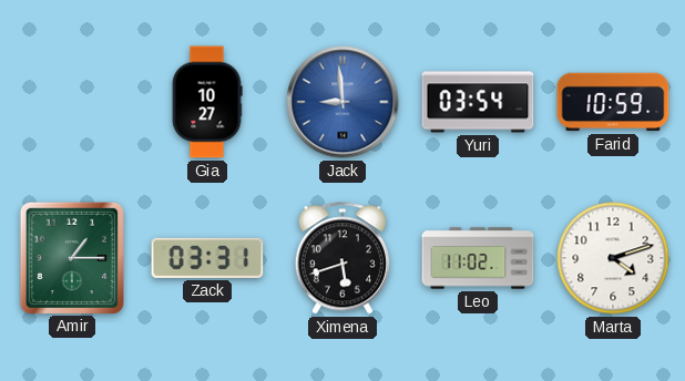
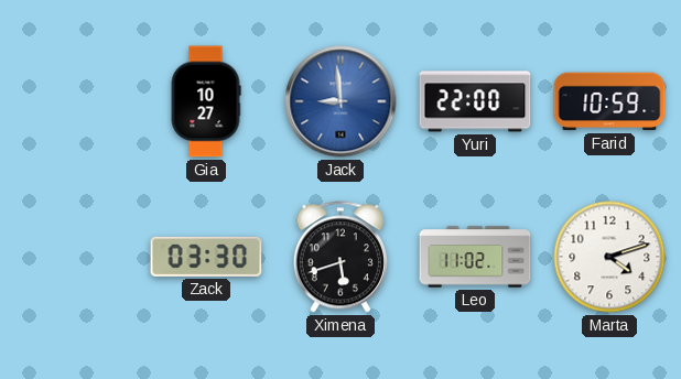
Yuri: 03:54 -> 22:00 (475, 101)
Amir: 1:15 -> none (71, 257)
Zack: 03:31 -> 03:30 (206, 257)
